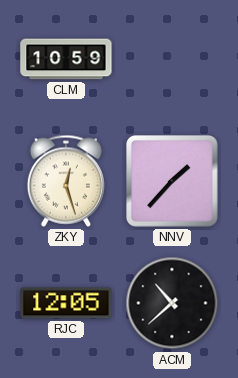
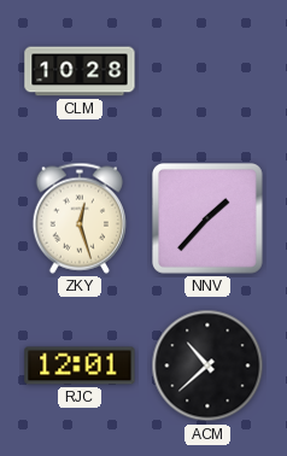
CLM: 10:59 -> 10:28 (80, 71)
RJC: 12:05 -> 12:01 (80, 366)
